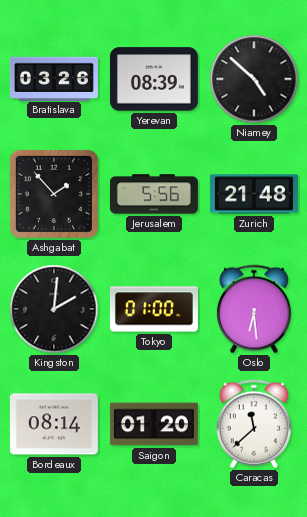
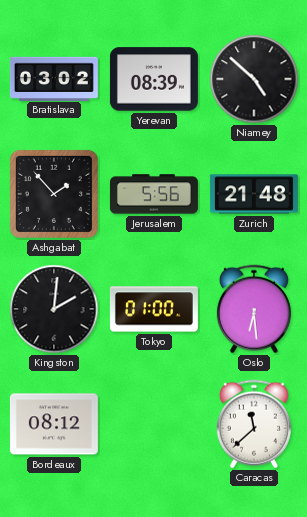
Bratislava: 03:26 -> 03:02 (54, 78)
Bordeaux: 08:14 -> 08:12 (54, 424)
Saigon: 01:20 -> none (154, 424)
